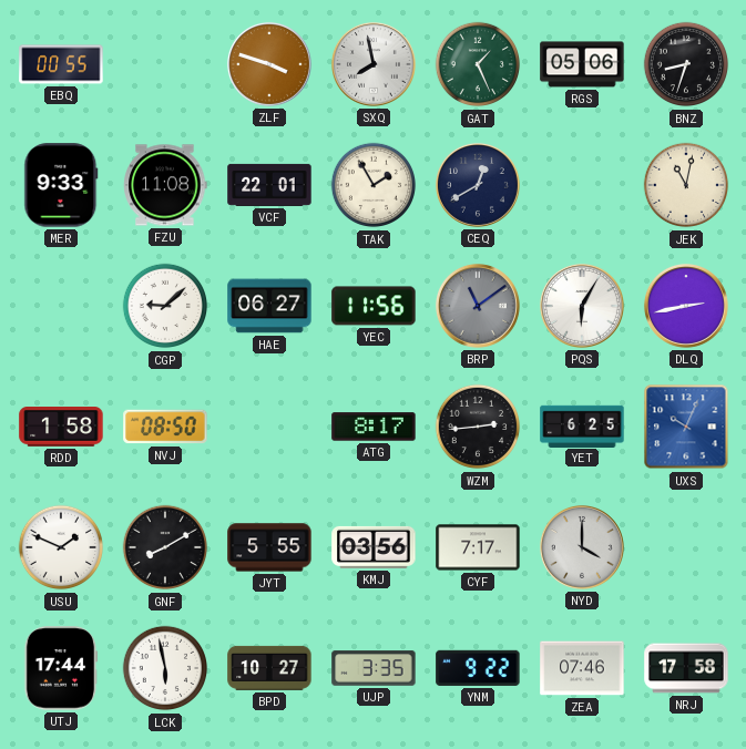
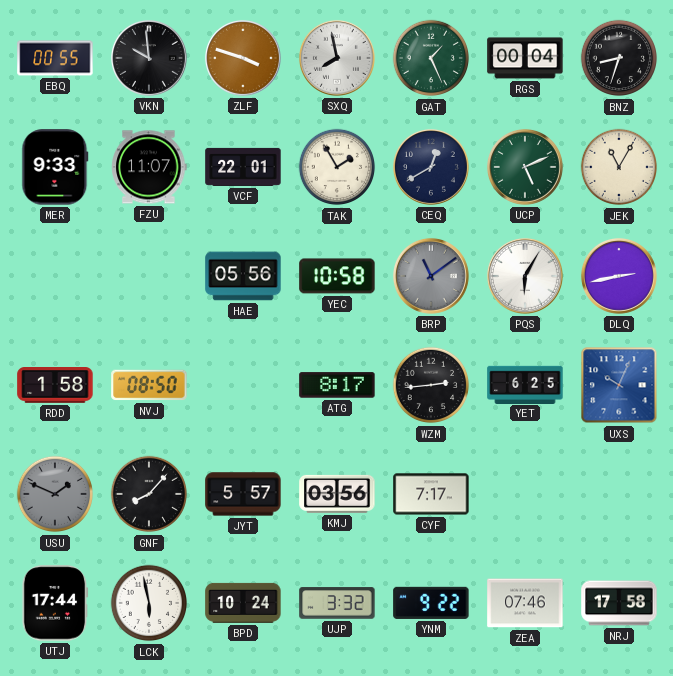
VKN: none -> 9:59 (149, 58)
RGS: 05:06 -> 00:04 (525, 58)
FZU: 11:08 -> 11:07 (149, 167)
UCP: none -> 5:11 (525, 167)
JEK: 11:02 -> 11:05 (619, 167)
CGP: 9:08 -> none (165, 306)
HAE: 06:27 -> 05:56 (243, 276)
YEC: 11:56 -> 10:58 (337, 276)
USU dial: white -> grey (55, 494)
GNF: 8:10 -> 8:07 (149, 494)
JYT: 5:55 -> 5:57 (243, 494)
NYD: 4:00 -> none (582, 547)
BPD: 10:27 -> 10:24 (243, 603)
UJP: 3:35 -> 3:32 (337, 603)
